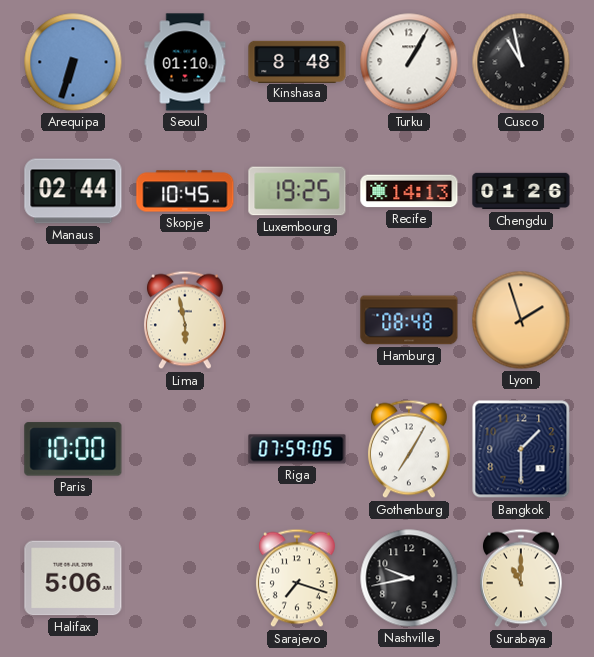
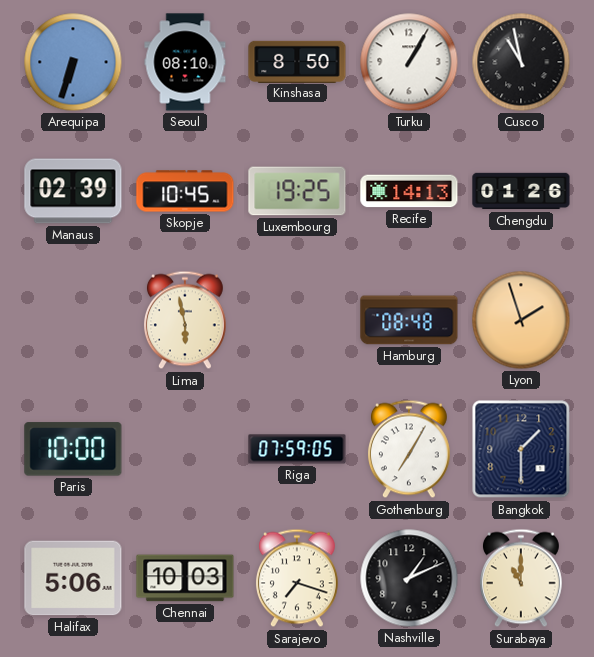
Seoul: 01:10 -> 08:10 (185, 62)
Kinshasa: 8:48 -> 8:50 (297, 61)
Manaus: 02:44 -> 02:39 (73, 191)
Chennai: none -> 10:03 (185, 578)
Nashville: 9:43 -> 1:11 (409, 578)
